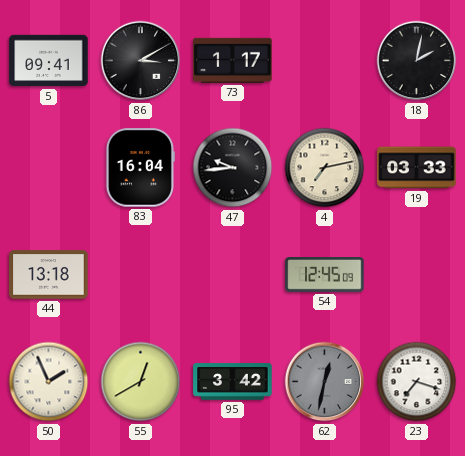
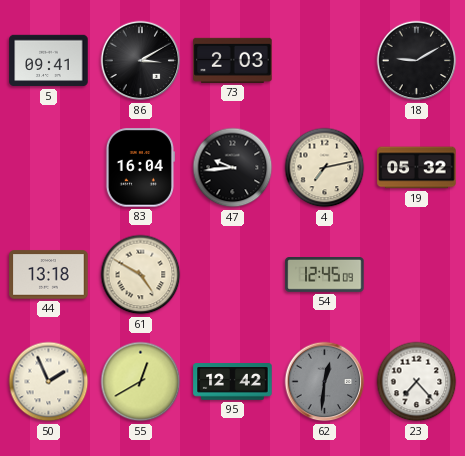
73: 1:17 -> 2:03 (233, 60)
18: 2:02 -> 9:10 (417, 61)
19: 03:33 -> 05:32 (417, 168)
61: none -> 4:50 (141, 275)
95: 3:42 -> 12:42 (233, 382)
62: 12:32 -> 12:31 (325, 382)
23: 7:18 -> 7:23 (417, 382)
